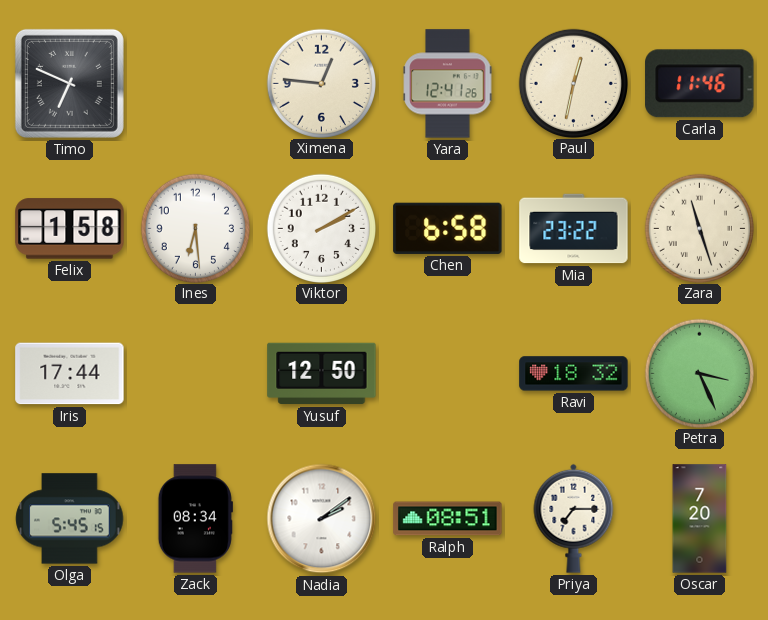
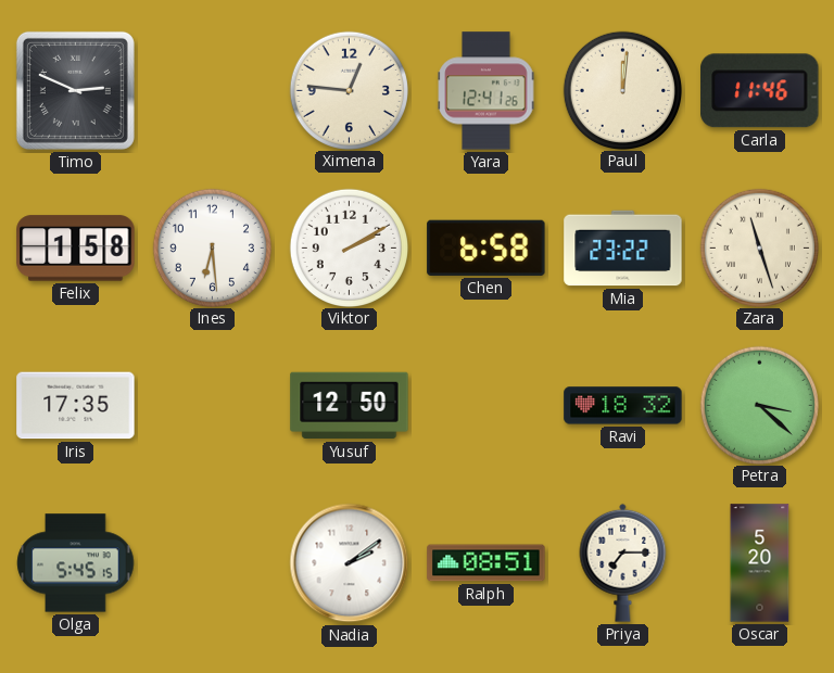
Timo: 6:49 -> 2:49 (75, 90)
Paul: 12:32 -> 12:01 (622, 90)
Iris: 17:44 -> 17:35 (76, 406)
Petra: 3:26 -> 3:22 (759, 405)
Zack: 08:34 -> none (195, 519)
Oscar: 7:20 -> 5:20 (760, 563)
